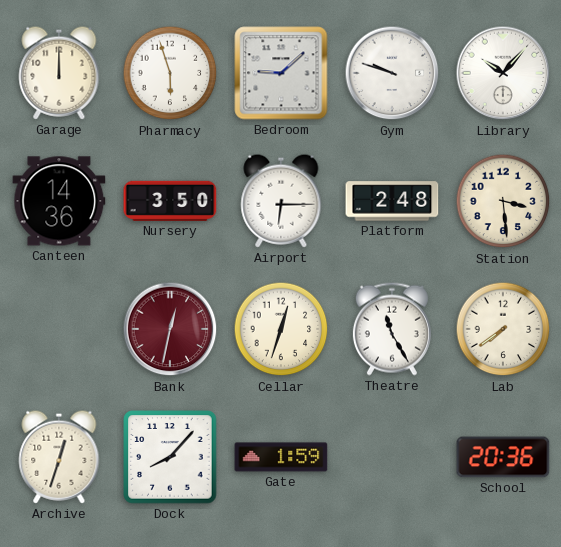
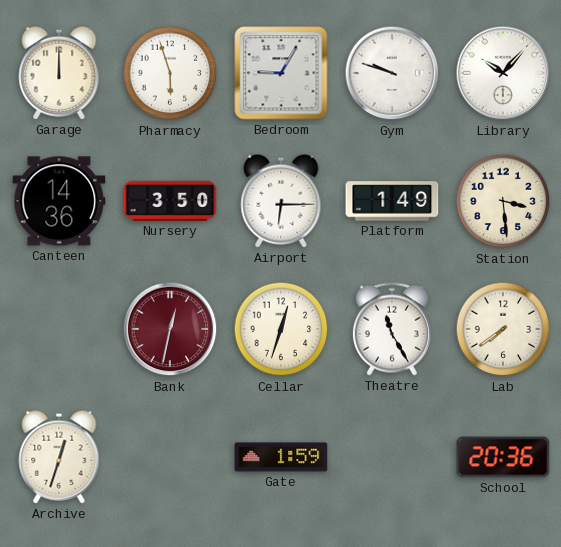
Bedroom: 9:08 -> 9:05 (281, 73)
Platform: 2:48 -> 1:49 (392, 201)
Dock: 8:07 -> none (170, 457)
